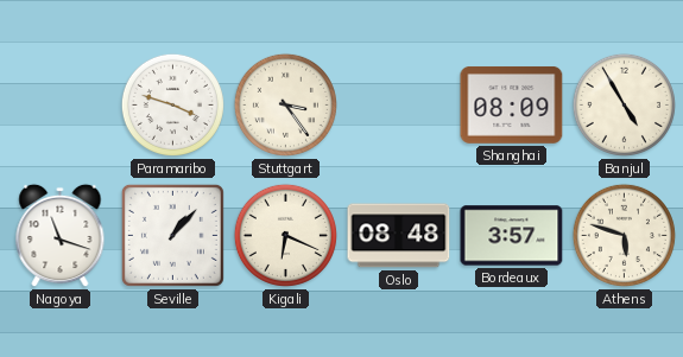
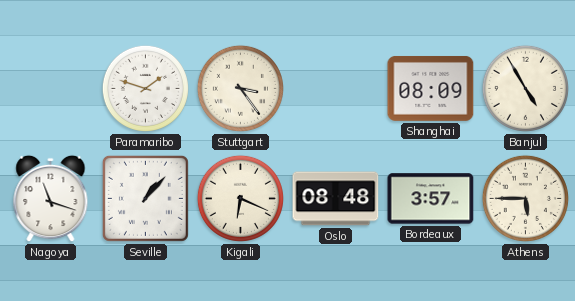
Paramaribo: 3:48 -> 1:48 (145, 88)
Athens: 5:48 -> 5:45 (525, 198)
